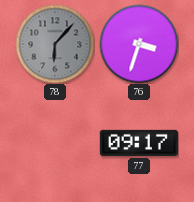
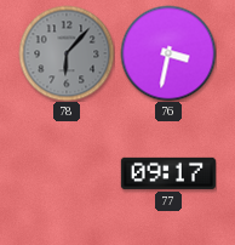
76: 3:33 -> 3:32 (168, 53)
